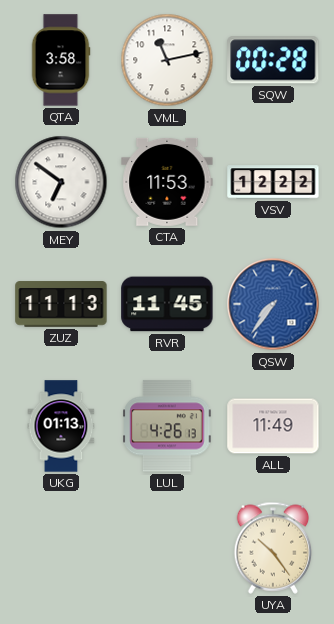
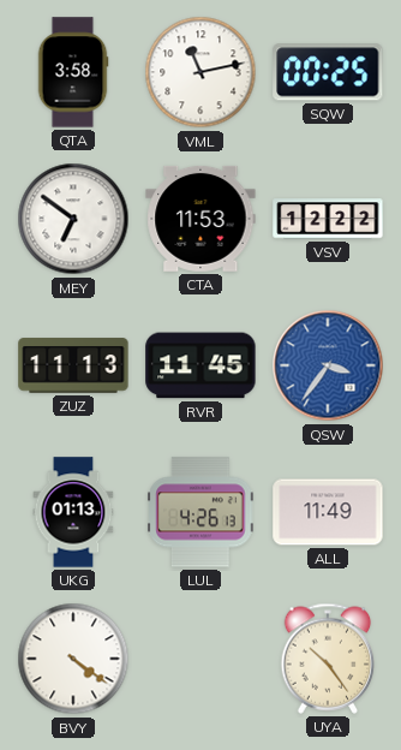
SQW: 00:28 -> 00:25 (328, 72)
QSW: 7:36 -> 3:36 (328, 365)
BVY: none -> 4:21 (73, 659)
